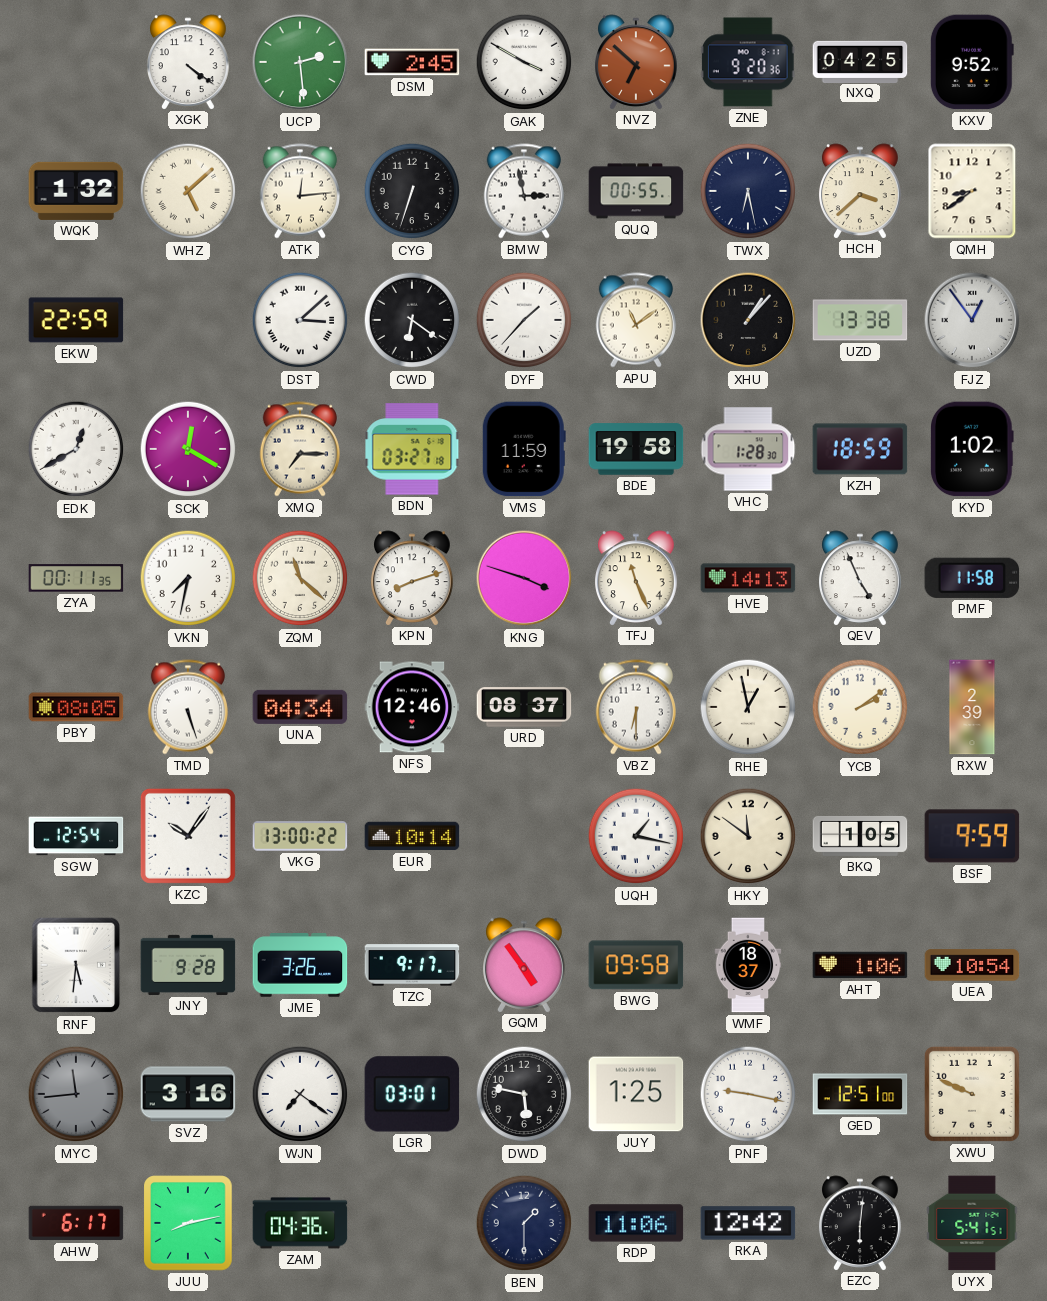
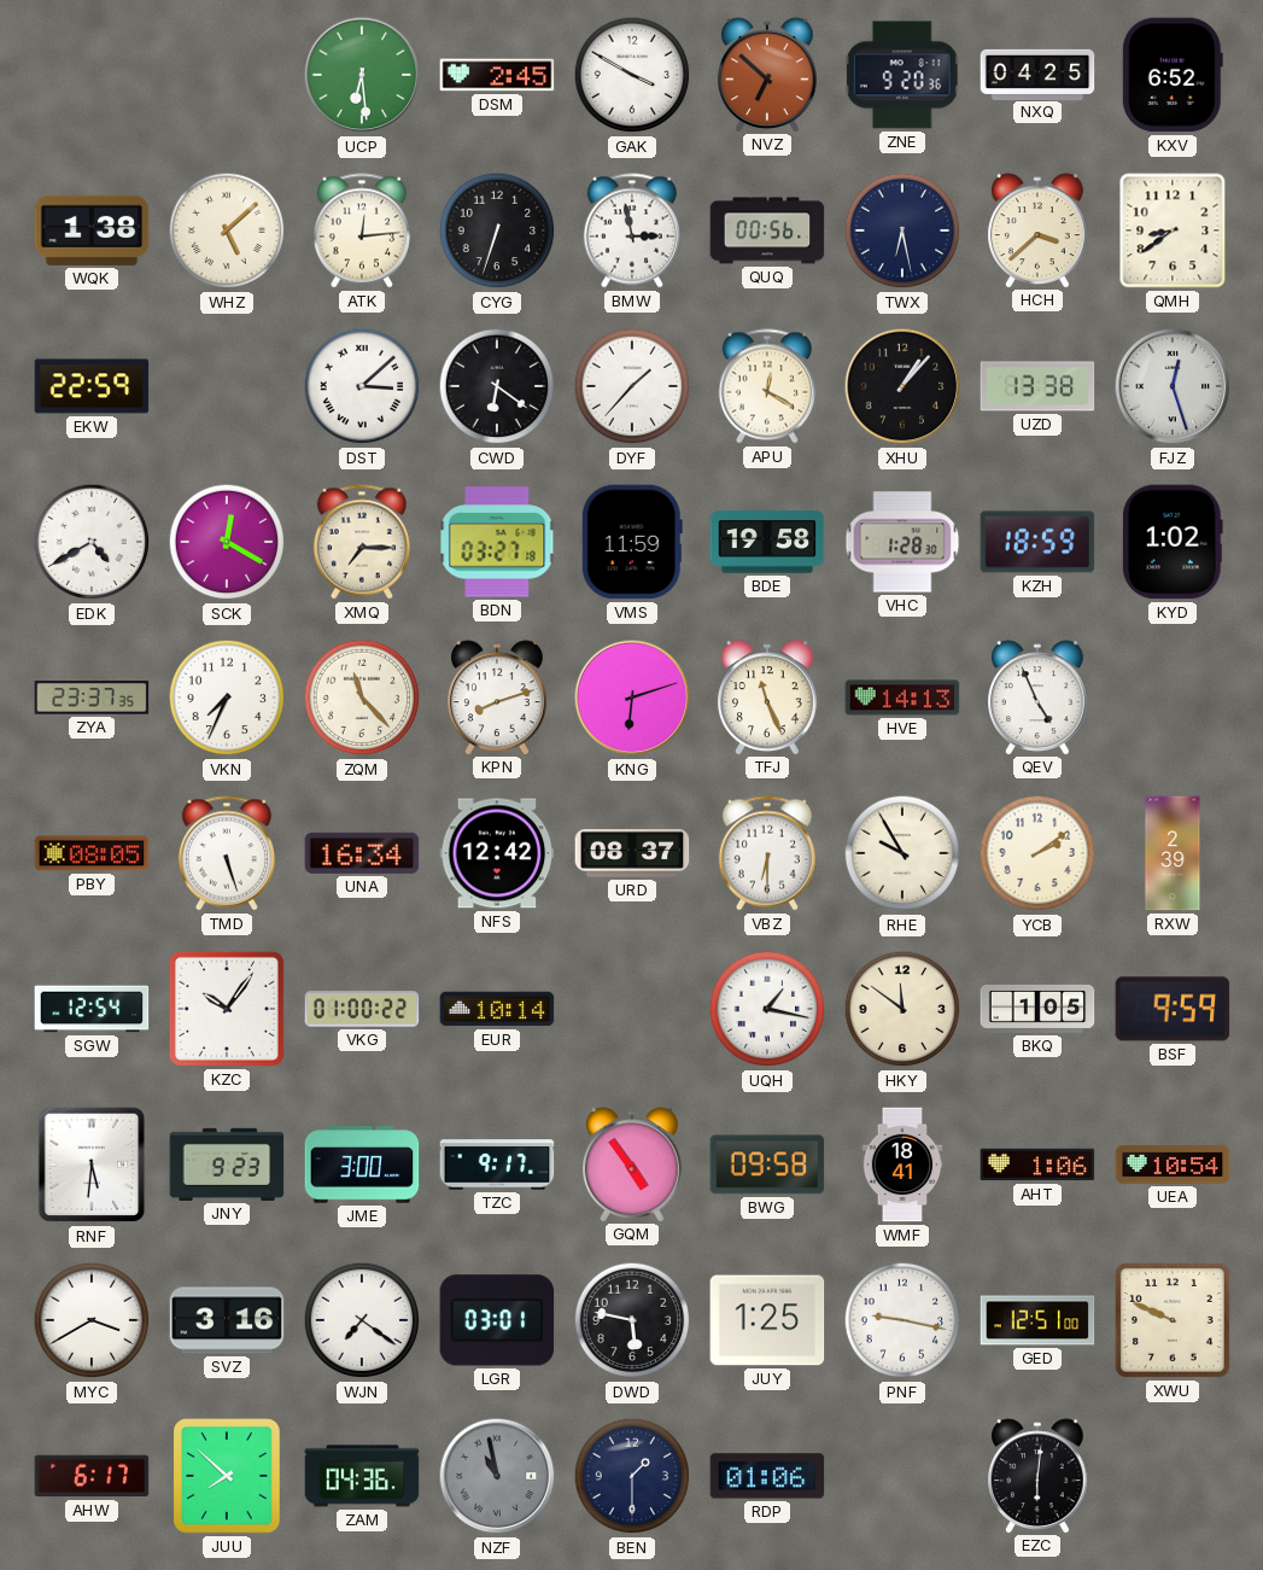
XGK: 4:21 -> none (189, 62)
UCP: 2:29 -> 6:29 (362, 75)
KXV: 9:52 -> 6:52 (1173, 75)
WQK: 1:32 -> 1:38 (92, 230)
QUQ: 00:55 -> 00:56 (767, 230)
APU: 11:09 -> 12:20 (767, 386)
FJZ: 12:54 -> 12:27 (1173, 386)
EDK: 12:40 -> 4:40 (92, 542)
ZYA: 00:11 -> 23:37 (92, 698)
VKN: 7:32 -> 7:34 (227, 698)
ZQM: 11:22 -> 11:23 (362, 698)
KNG: 3:48 -> 6:12 (632, 698)
PMF: 11:58 -> none (972, 578)
UNA: 04:34 -> 16:34 (362, 853)
NFS: 12:46 -> 12:42 (497, 853)
RHE: 12:58 -> 9:55 (902, 853)
VKG: 13:00 -> 01:00 (362, 1009)
JNY: 9:28 -> 9:23 (227, 1165)
JME: 3:26 -> 3:00 (362, 1165)
WMF: 18:37 -> 18:41 (902, 1165)
MYC: 11:44 -> 3:40 (92, 1320)
MYC dial: grey -> white (92, 1320)
JUU: 8:13 -> 7:52 (227, 1476)
NZF: none -> 10:58 (497, 1476)
RDP: 11:06 -> 01:06 (767, 1476)
RKA: 12:42 -> none (748, 1223)
UYX: 5:41 -> none (972, 1223)
